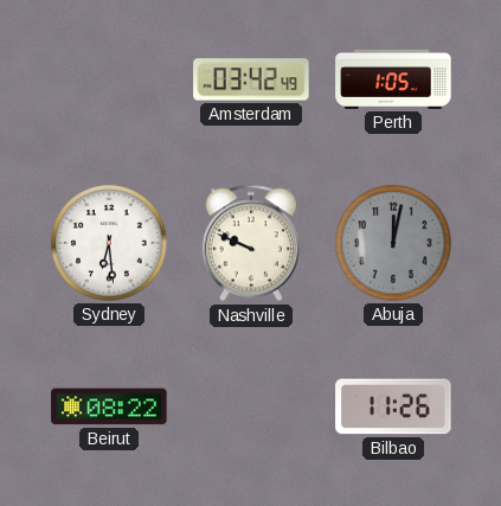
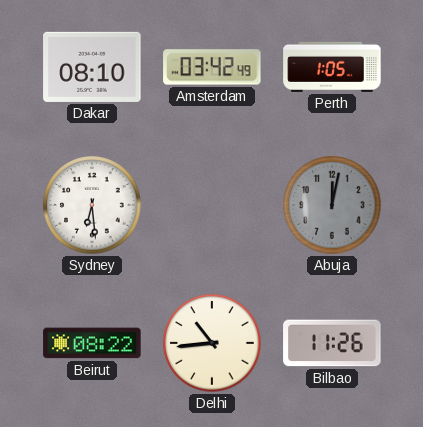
Dakar: none -> 08:10 (92, 67)
Nashville: 9:49 -> none (251, 243)
Delhi: none -> 10:44 (212, 343)
